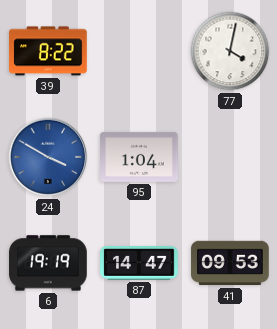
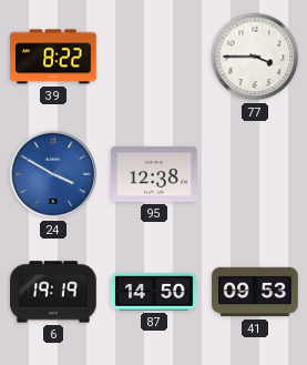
77: 4:02 -> 3:45 (255, 57)
95: 1:04 -> 12:38 (154, 174)
87: 14:47 -> 14:50 (154, 293)
